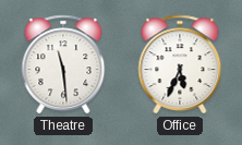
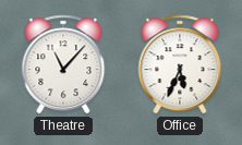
Theatre: 11:29 -> 11:07 (63, 64)
